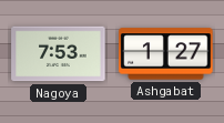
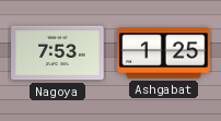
Ashgabat: 1:27 -> 1:25 (164, 53)
